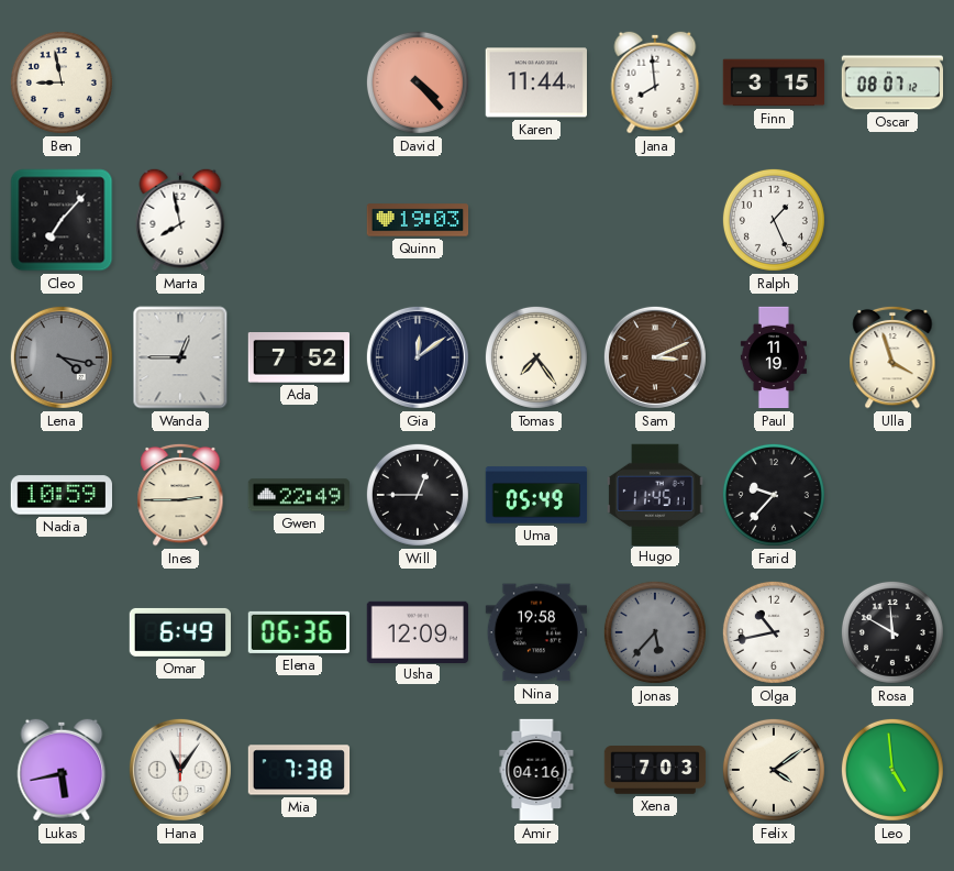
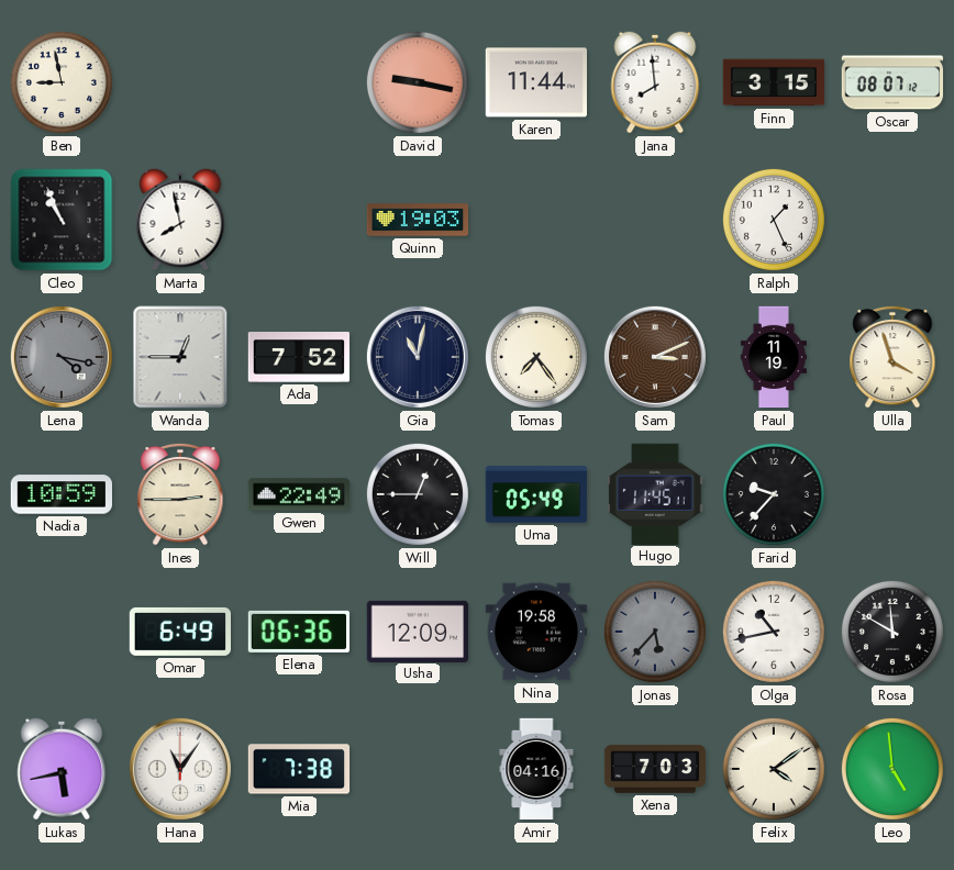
David: 4:23 -> 9:17 (418, 82)
Cleo: 7:07 -> 10:56 (62, 220)
Gia: 12:09 -> 11:02 (418, 357)
